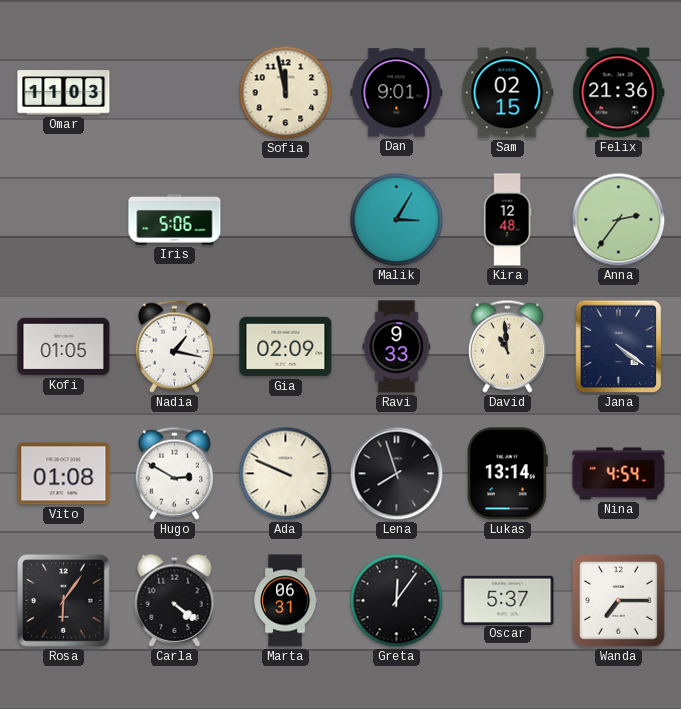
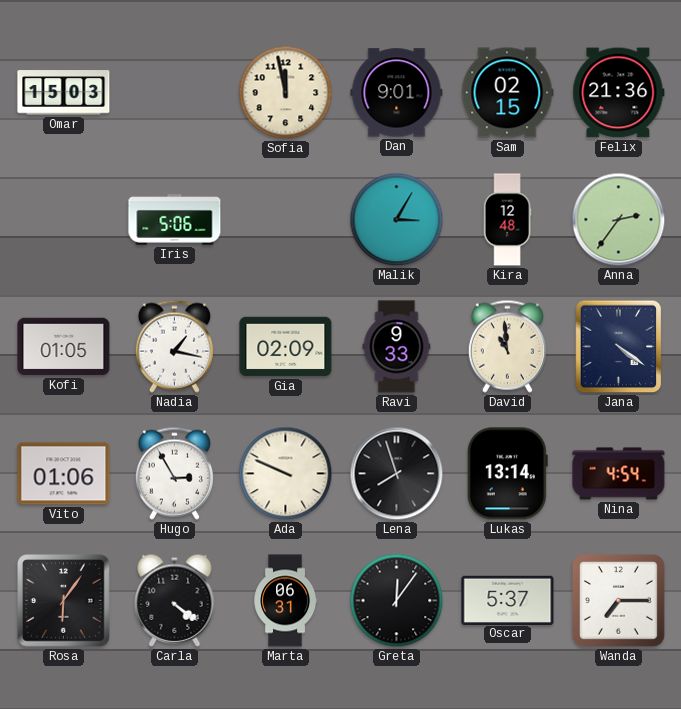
Omar: 11:03 -> 15:03 (64, 93)
Vito: 01:08 -> 01:06 (64, 474)
Hugo: 2:50 -> 2:55 (174, 473)
